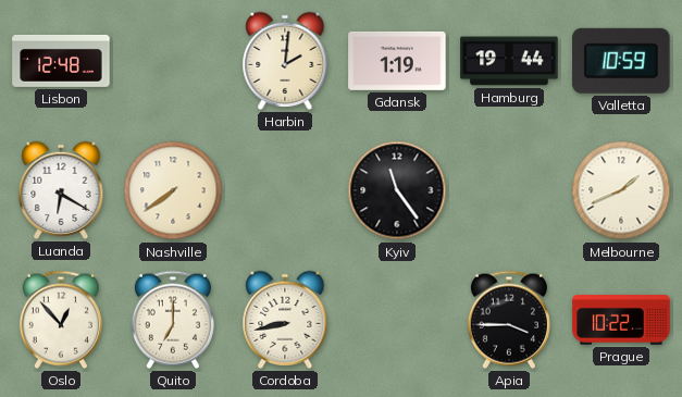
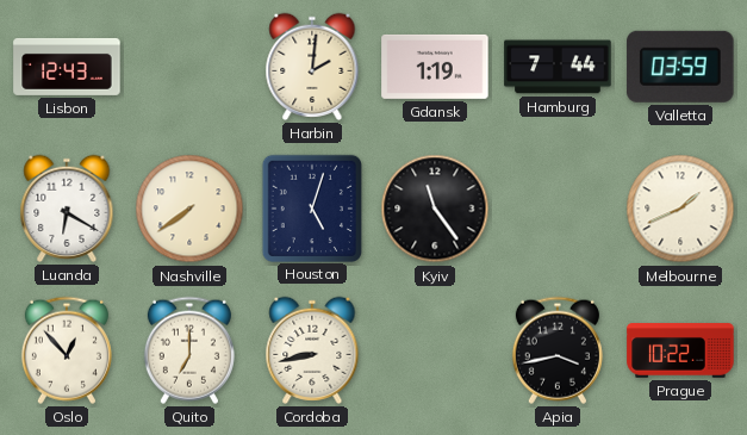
Lisbon: 12:48 -> 12:43 (67, 67)
Hamburg: 19:44 -> 7:44 (558, 67)
Valletta: 10:59 -> 03:59 (680, 67)
Houston: none -> 5:03 (311, 207)
Apia: 3:45 -> 3:43 (558, 350)
